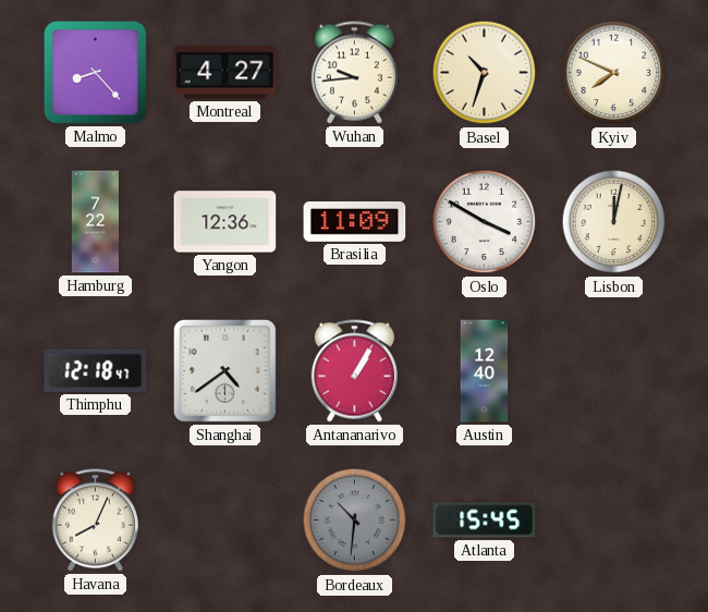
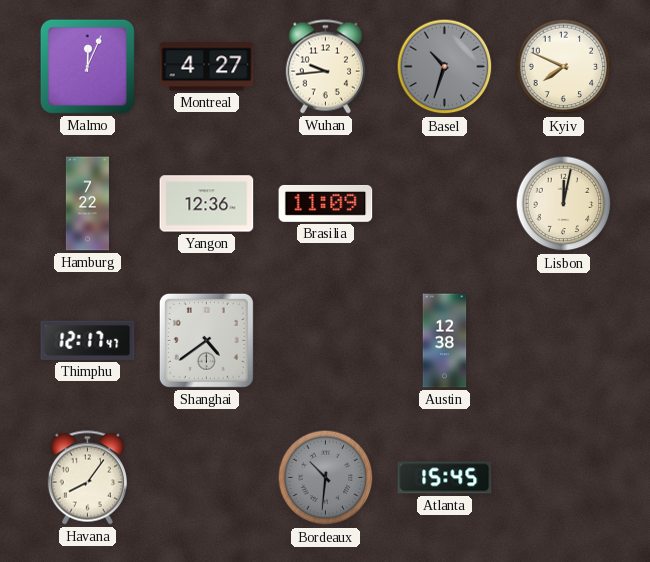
Malmo: 8:23 -> 12:04 (87, 66)
Basel dial: cream -> grey (445, 67)
Oslo: 3:50 -> none (485, 222)
Thimphu: 12:18 -> 12:17 (88, 340)
Antananarivo: 1:05 -> none (354, 371)
Austin: 12:40 -> 12:38 (445, 341)
Havana: 8:04 -> 8:06 (87, 478)
